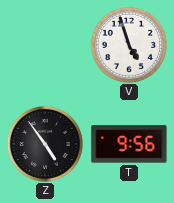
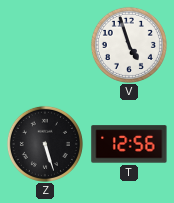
Z: 4:54 -> 5:27 (45, 144)
T: 9:56 -> 12:56 (129, 144)
